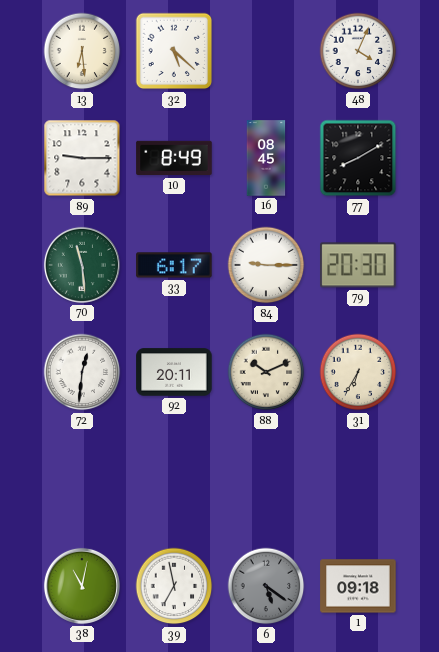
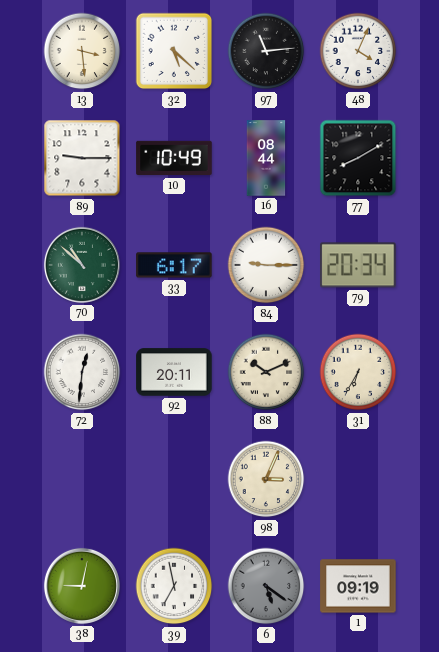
13: 6:29 -> 3:29 (82, 51)
97: none -> 11:14 (266, 51)
10: 8:49 -> 10:49 (174, 158)
16: 08:45 -> 08:44 (266, 158)
70: 11:29 -> 10:52 (82, 265)
79: 20:30 -> 20:34 (358, 265)
98: none -> 3:04 (266, 479)
38: 11:02 -> 9:02 (82, 586)
1: 09:18 -> 09:19 (358, 586)
